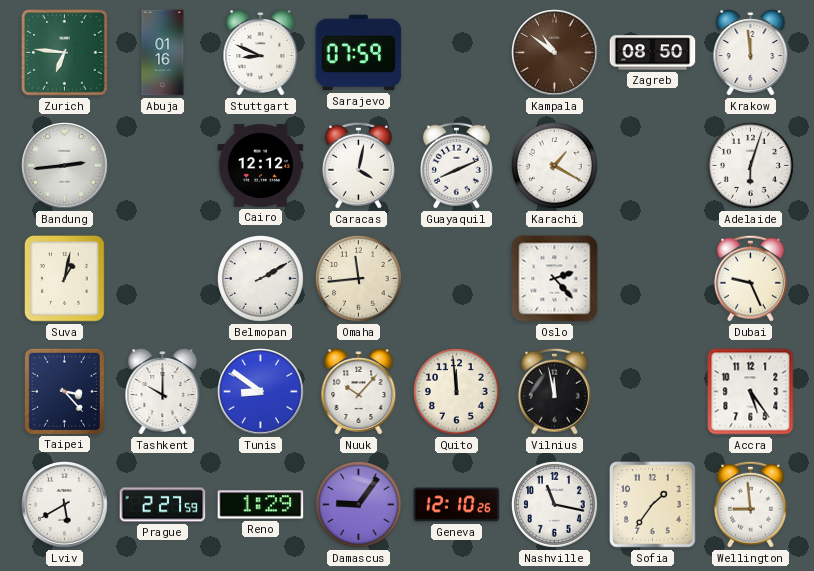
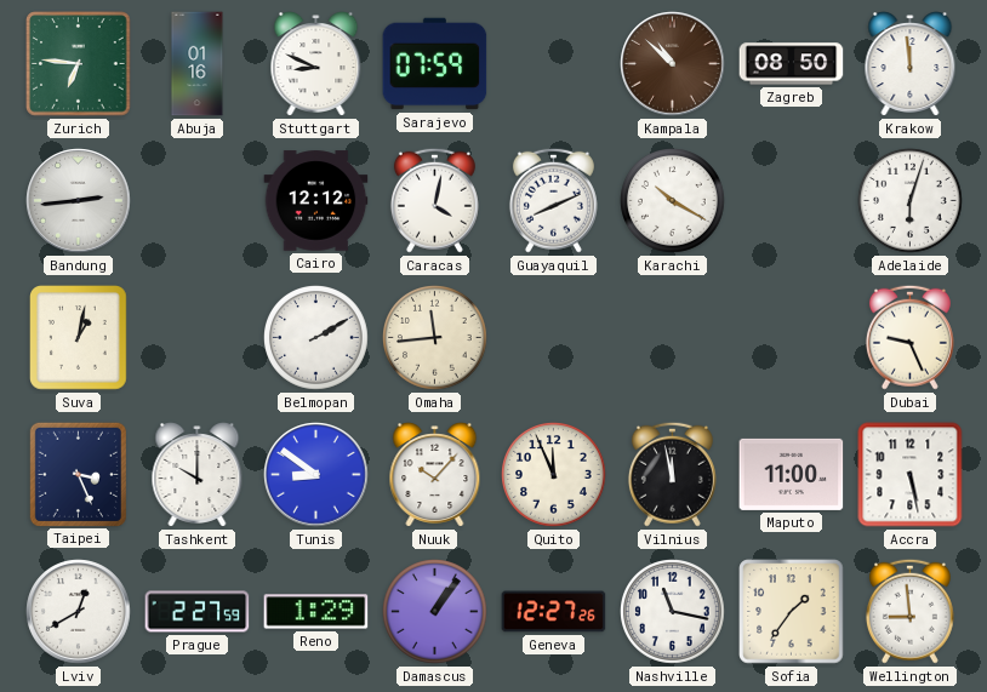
Kampala: 10:51 -> 10:52 (673, 64)
Karachi: 1:20 -> 10:20 (673, 201)
Oslo: 2:23 -> none (555, 279)
Taipei: 3:23 -> 3:26 (78, 474)
Quito: 11:59 -> 11:56 (554, 475)
Maputo: none -> 11:00 (792, 474)
Accra: 5:24 -> 5:28 (911, 475)
Lviv: 5:40 -> 12:40 (79, 612)
Damascus: 9:06 -> 1:06 (435, 612)
Geneva: 12:10 -> 12:27 (554, 612)
